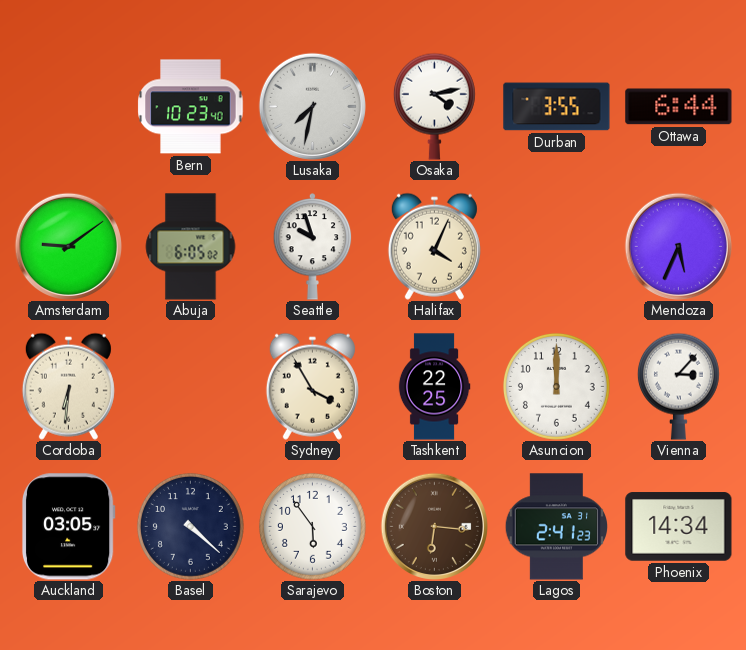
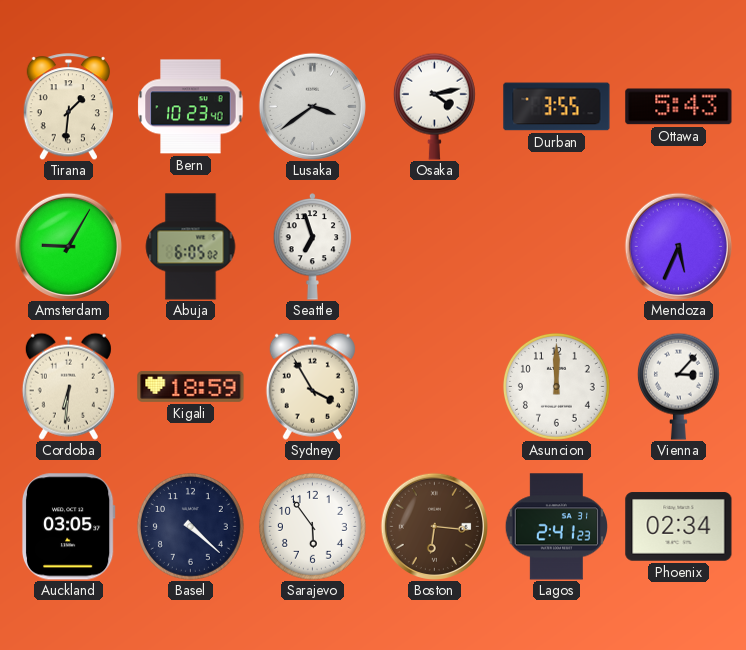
Tirana: none -> 1:31 (68, 107)
Lusaka: 7:32 -> 3:39 (312, 106)
Ottawa: 6:44 -> 5:43 (679, 107)
Amsterdam: 9:09 -> 9:05 (68, 246)
Seattle: 9:57 -> 6:57 (313, 247)
Halifax: 4:04 -> none (434, 246)
Kigali: none -> 18:59 (191, 386)
Tashkent: 22:25 -> none (434, 387)
Phoenix: 14:34 -> 02:34 (679, 527)
